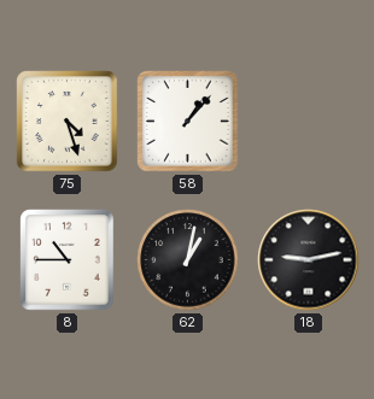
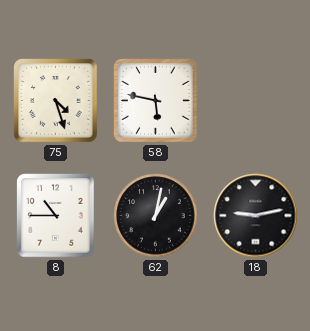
58: 1:07 -> 5:47 (156, 101)
